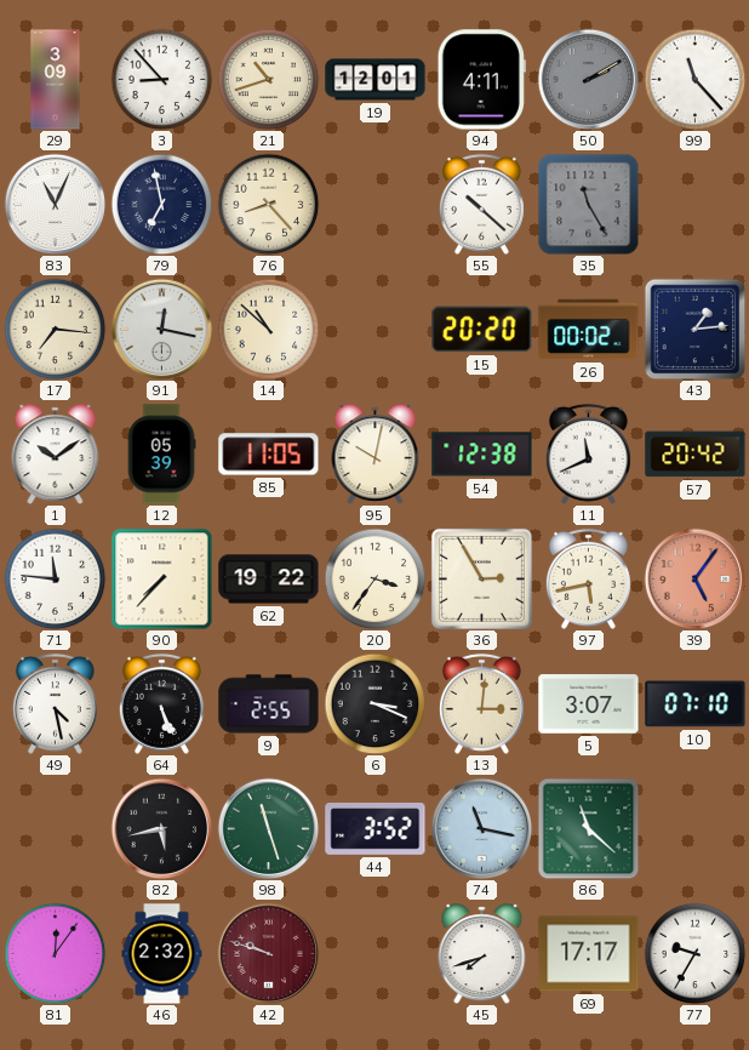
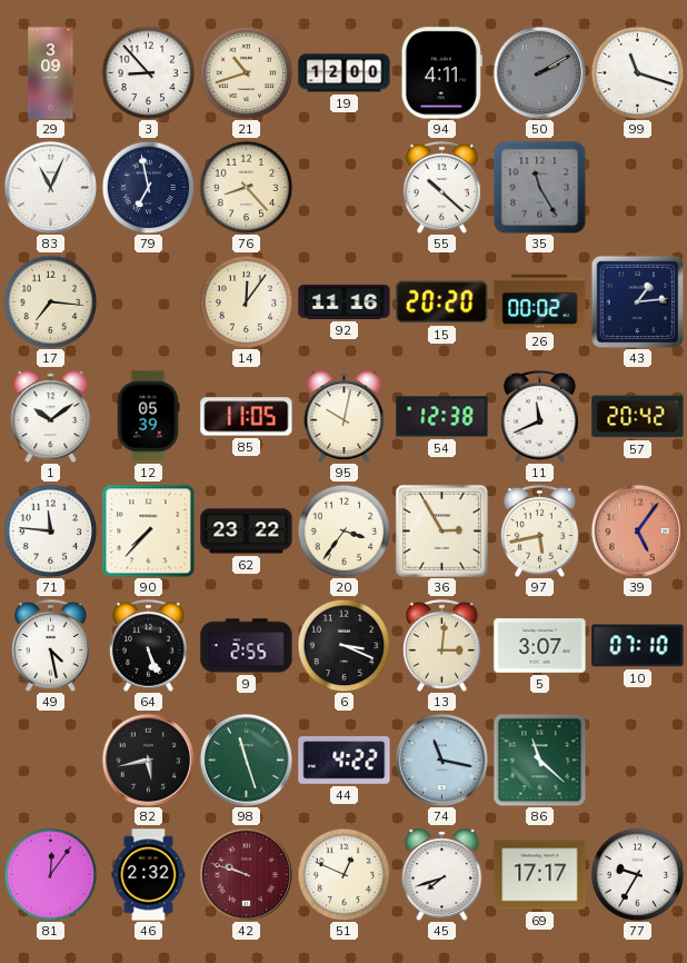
19: 12:01 -> 12:00 (345, 73)
99: 11:23 -> 11:18 (637, 72)
91: 12:17 -> none (161, 329)
14: 10:52 -> 12:06 (246, 301)
92: none -> 11:16 (345, 301)
62: 19:22 -> 23:22 (247, 532)
44: 3:52 -> 4:22 (345, 761)
51: none -> 12:49 (343, 874)
